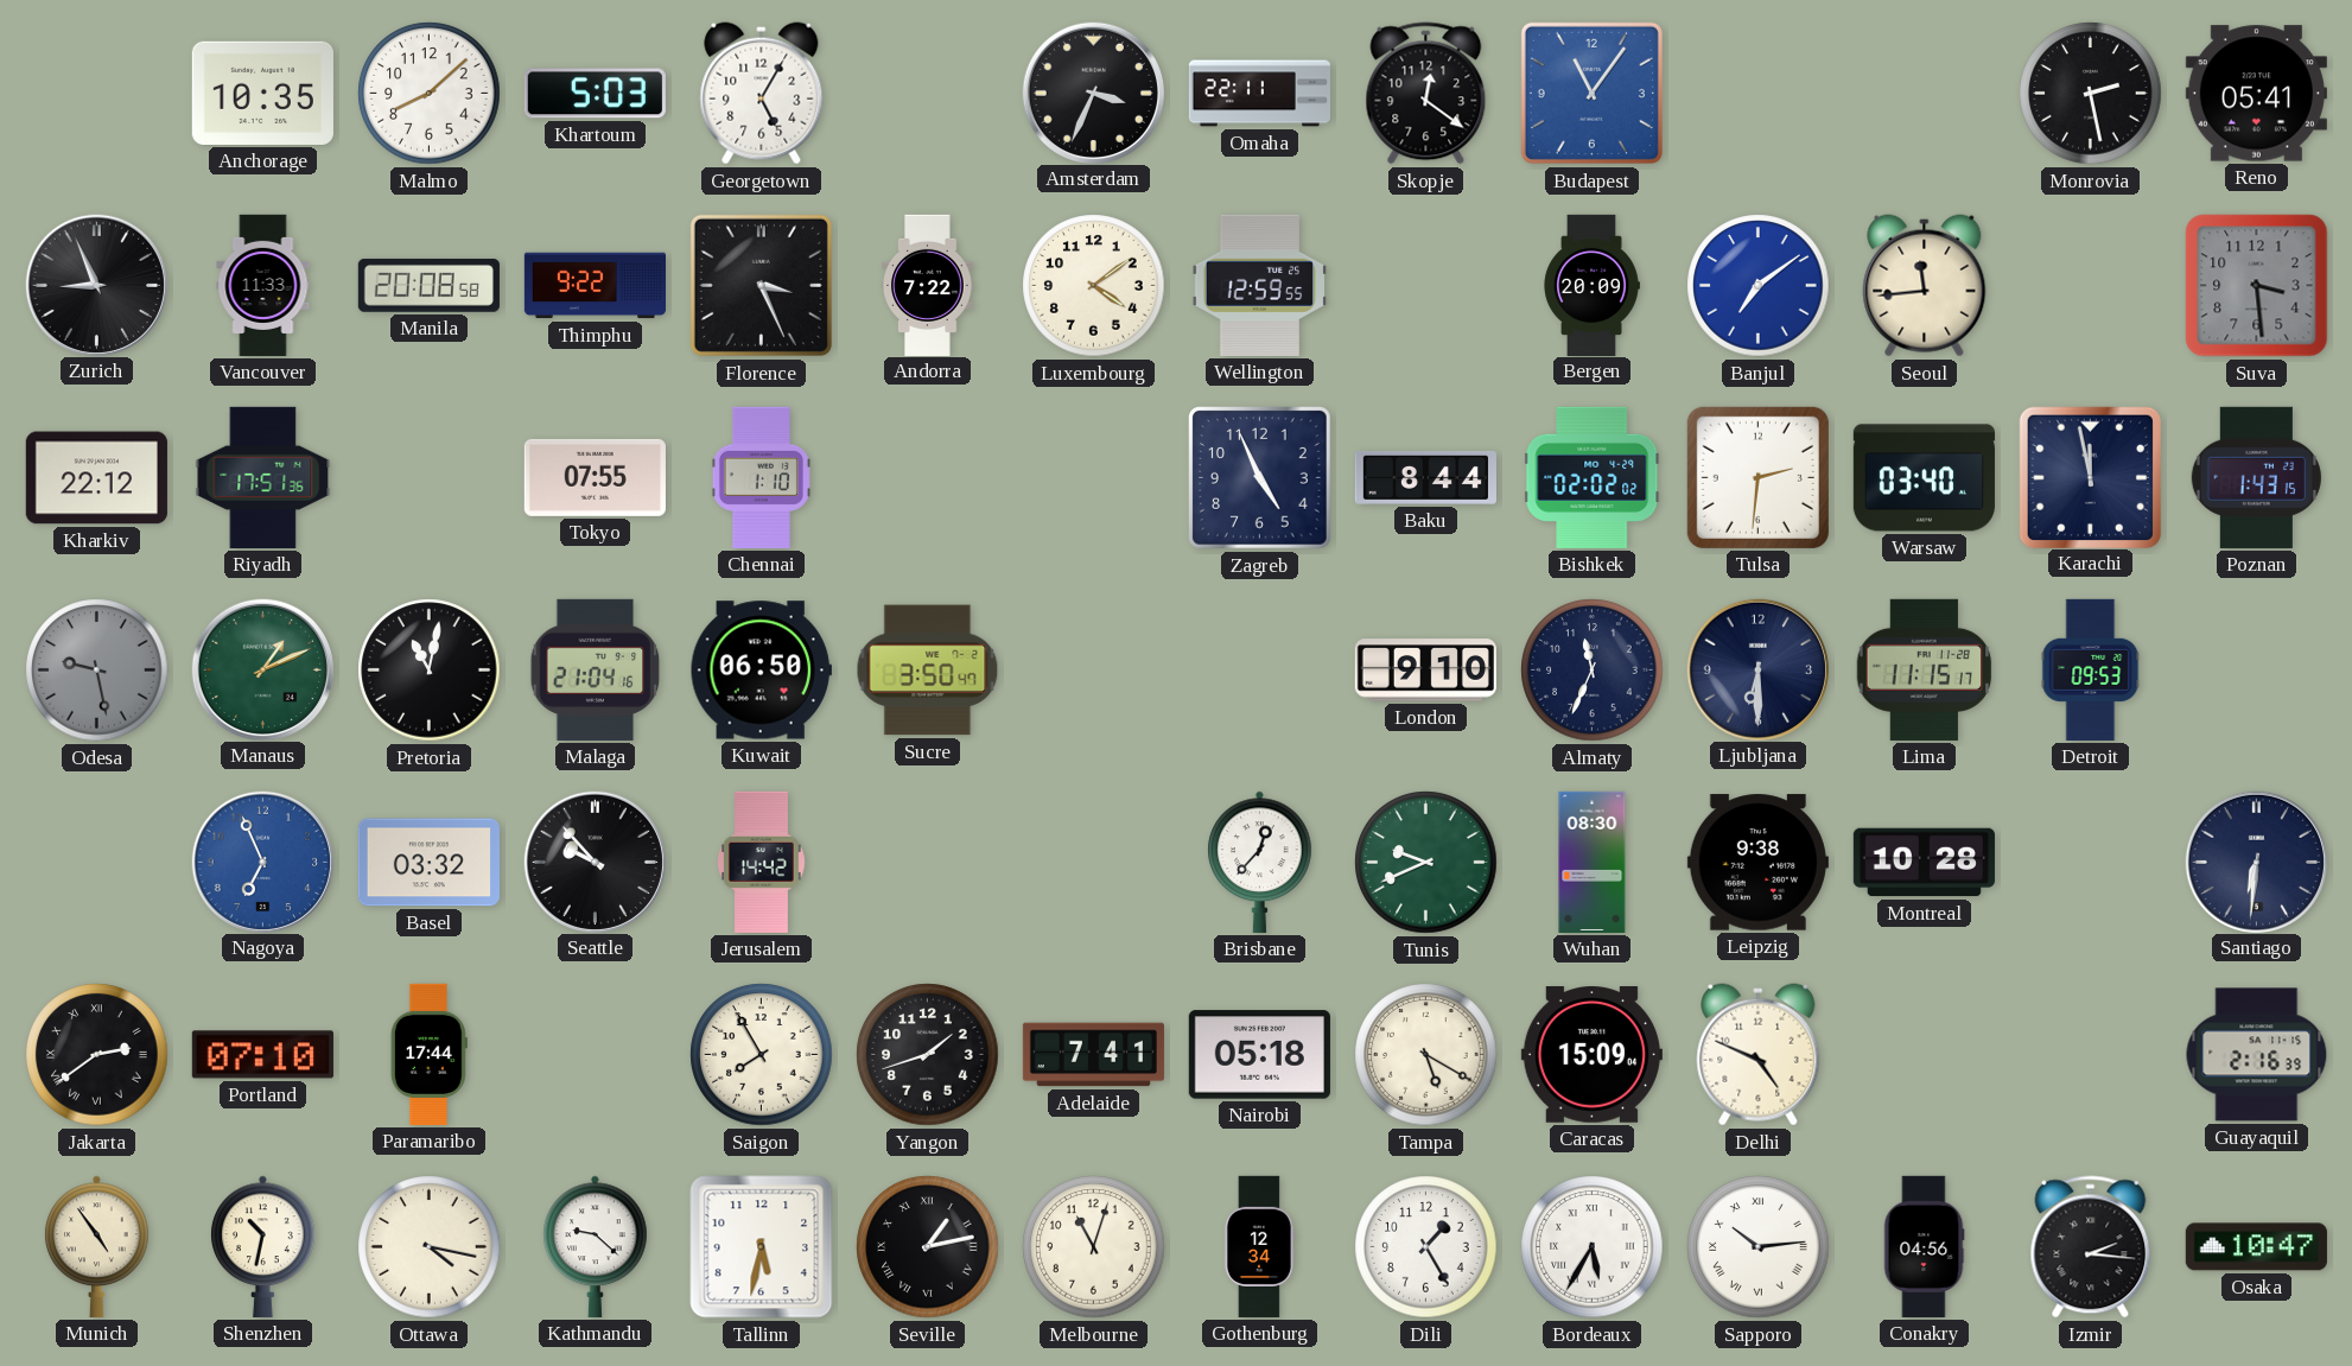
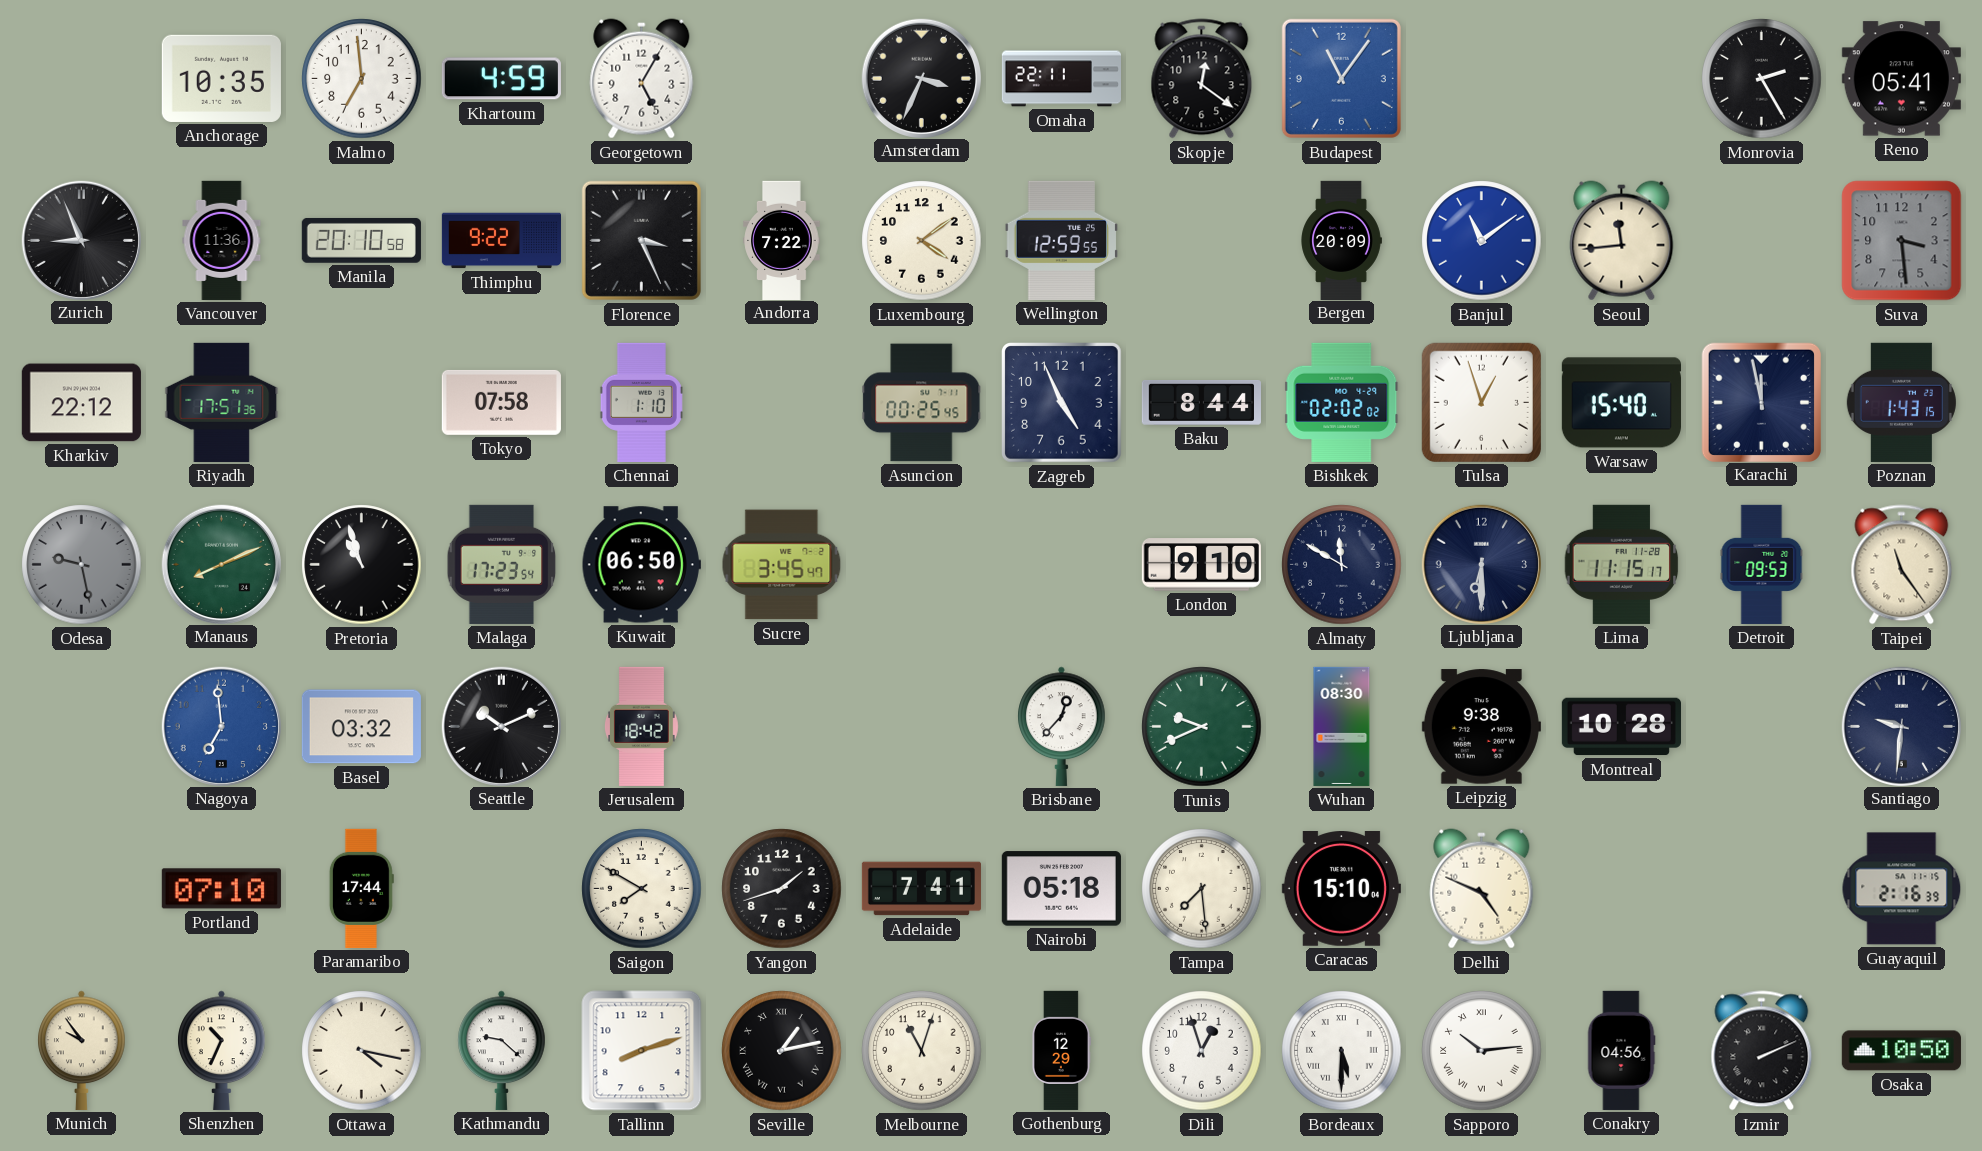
Malmo: 8:08 -> 6:59 (362, 79)
Khartoum: 5:03 -> 4:59 (501, 79)
Monrovia: 2:28 -> 2:25 (1762, 79)
Vancouver: 11:33 -> 11:36 (222, 240)
Manila: 20:08 -> 20:10 (361, 240)
Banjul: 7:09 -> 11:09 (1482, 241)
Tokyo: 07:55 -> 07:58 (501, 402)
Asuncion: none -> 00:25 (922, 403)
Tulsa: 2:31 -> 12:57 (1481, 402)
Warsaw: 03:40 -> 15:40 (1621, 403)
Manaus: 1:11 -> 8:11 (221, 564)
Pretoria: 11:02 -> 10:57 (362, 565)
Malaga: 21:04 -> 17:23 (502, 564)
Sucre: 3:50 -> 3:45 (782, 565)
Almaty: 11:34 -> 11:50 (1342, 565)
Taipei: none -> 11:24 (1902, 565)
Nagoya: 6:56 -> 6:59 (221, 726)
Seattle: 9:53 -> 10:11 (501, 726)
Jerusalem: 14:42 -> 18:42 (641, 726)
Santiago: 6:31 -> 9:31 (1901, 726)
Jakarta: 2:39 -> none (97, 1055)
Saigon: 7:55 -> 7:50 (642, 889)
Tampa: 5:20 -> 7:29 (1202, 889)
Caracas: 15:09 -> 15:10 (1341, 889)
Munich: 4:54 -> 9:54 (82, 1050)
Shenzhen: 10:32 -> 10:34 (222, 1050)
Tallinn: 5:32 -> 8:12 (642, 1051)
Gothenburg: 12:34 -> 12:29 (1061, 1050)
Dili: 1:25 -> 12:57 (1202, 1051)
Bordeaux: 5:35 -> 5:30 (1342, 1051)
Izmir: 2:16 -> 2:11 (1762, 1051)
Osaka: 10:47 -> 10:50 (1901, 1051)
